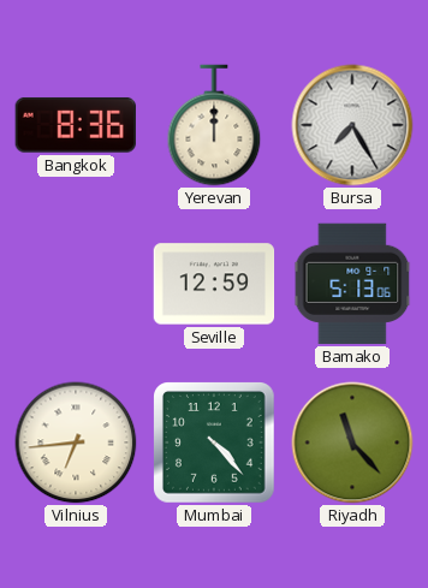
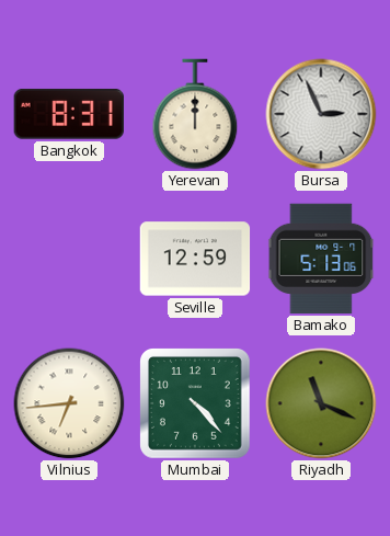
Bangkok: 8:36 -> 8:31 (69, 114)
Bursa: 7:25 -> 2:56 (321, 114)
Riyadh: 11:23 -> 11:19 (321, 403)
